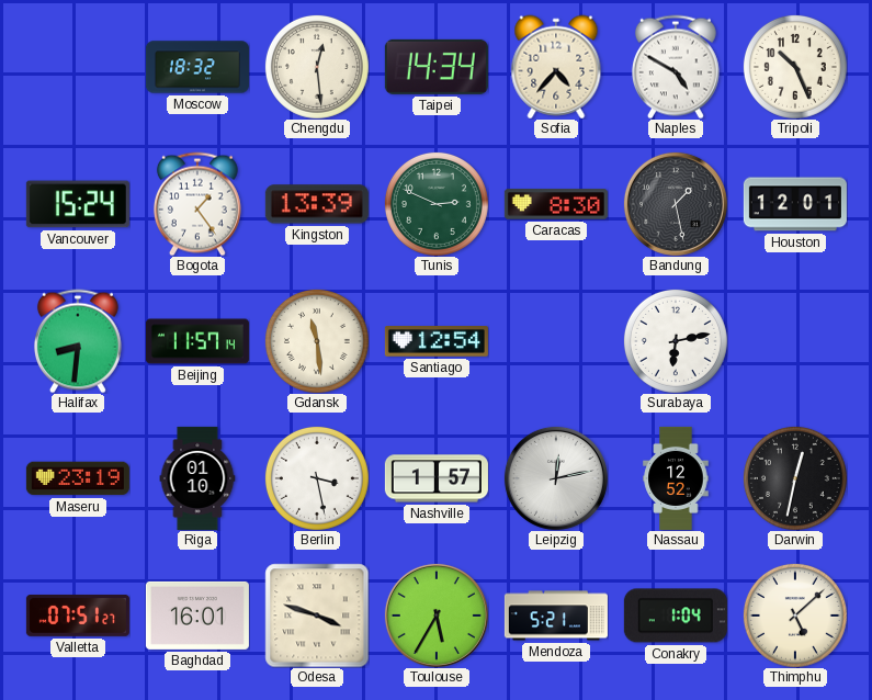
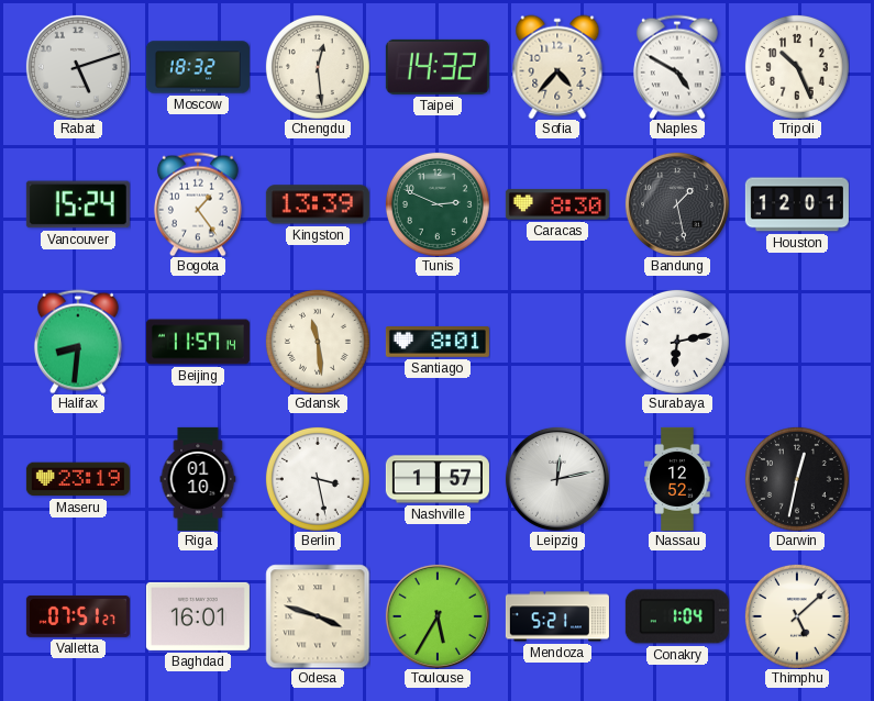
Rabat: none -> 5:12 (78, 67)
Taipei: 14:34 -> 14:32 (438, 67)
Santiago: 12:54 -> 8:01 (438, 343)
